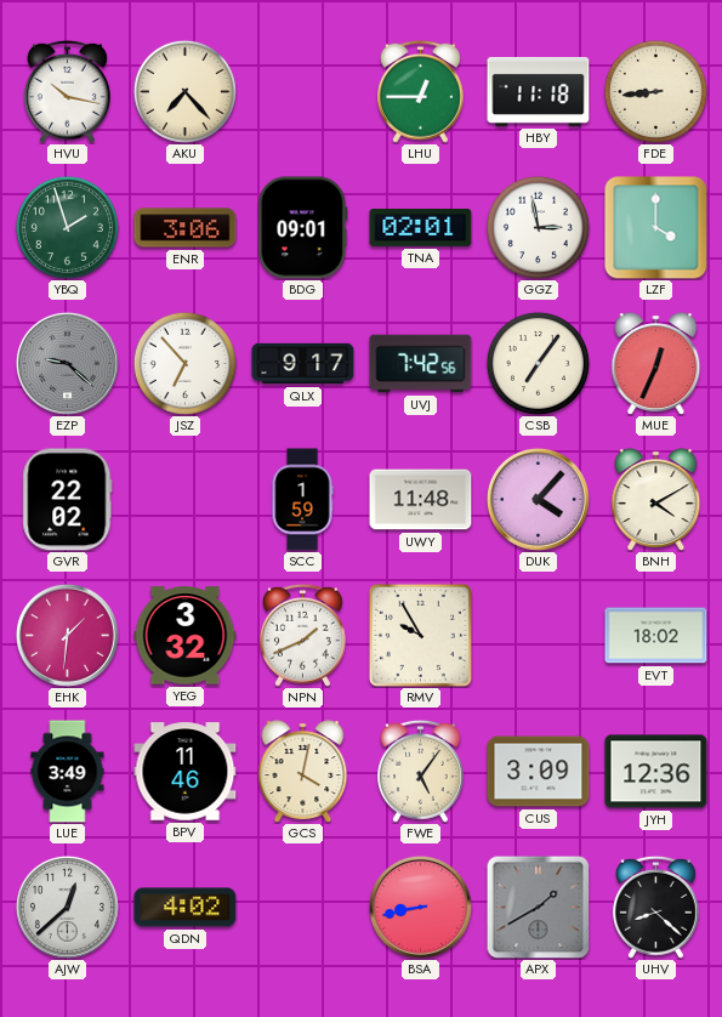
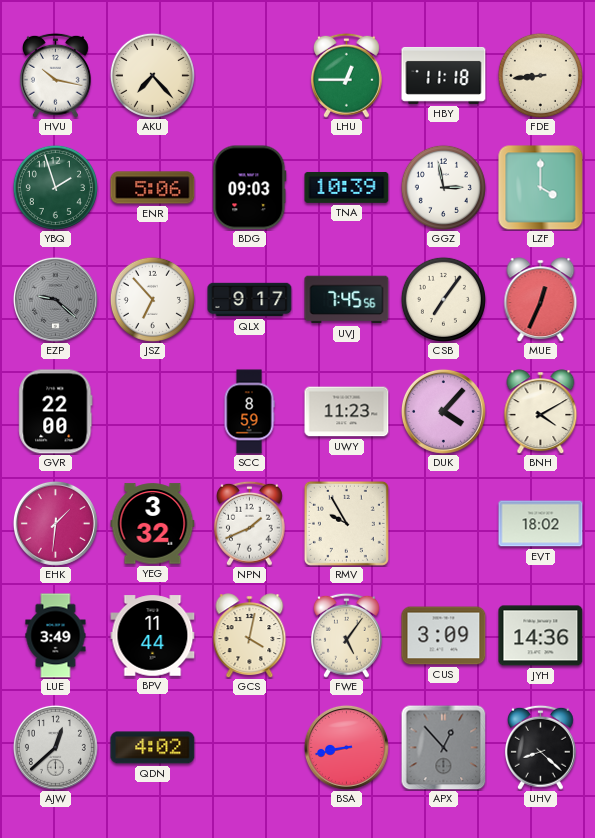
ENR: 3:06 -> 5:06 (153, 188)
BDG: 09:01 -> 09:03 (250, 188)
TNA: 02:01 -> 10:39 (347, 187)
UVJ: 7:42 -> 7:45 (347, 300)
GVR: 22:02 -> 22:00 (56, 412)
SCC: 1:59 -> 8:59 (249, 412)
UWY: 11:48 -> 11:23 (347, 412)
BPV: 11:46 -> 11:44 (153, 636)
JYH: 12:36 -> 14:36 (541, 636)
APX: 1:40 -> 12:53 (443, 747)
